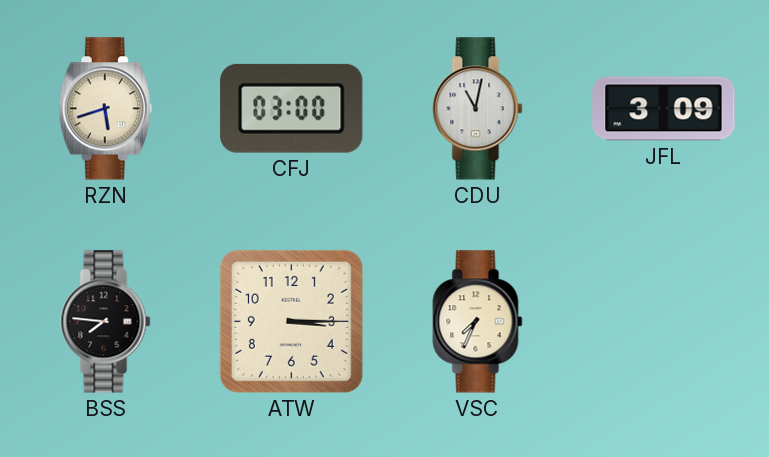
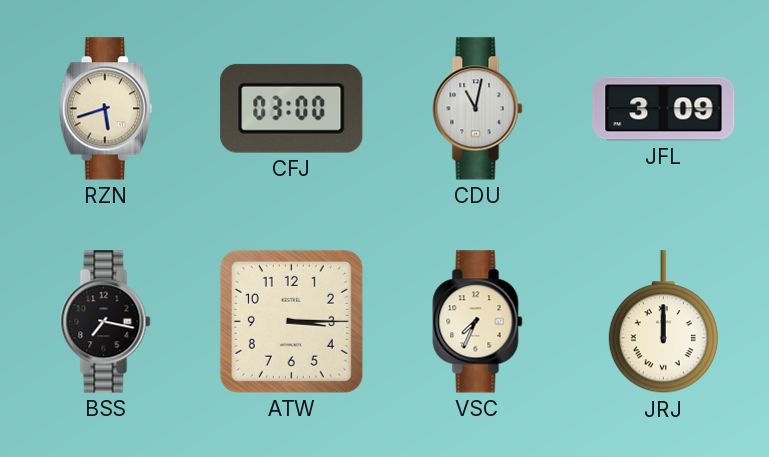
BSS: 7:46 -> 7:17 (106, 322)
JRJ: none -> 12:00 (663, 322)
